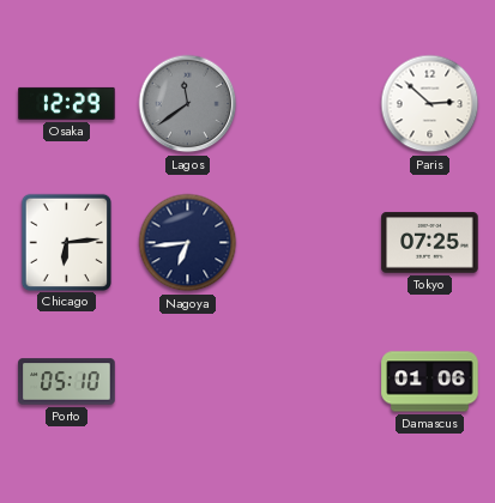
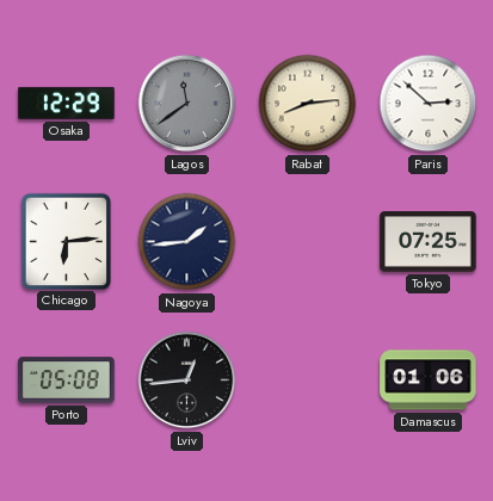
Rabat: none -> 8:14 (308, 104)
Nagoya: 6:44 -> 1:44 (187, 242)
Porto: 05:10 -> 05:08 (67, 381)
Lviv: none -> 12:44 (187, 381)
